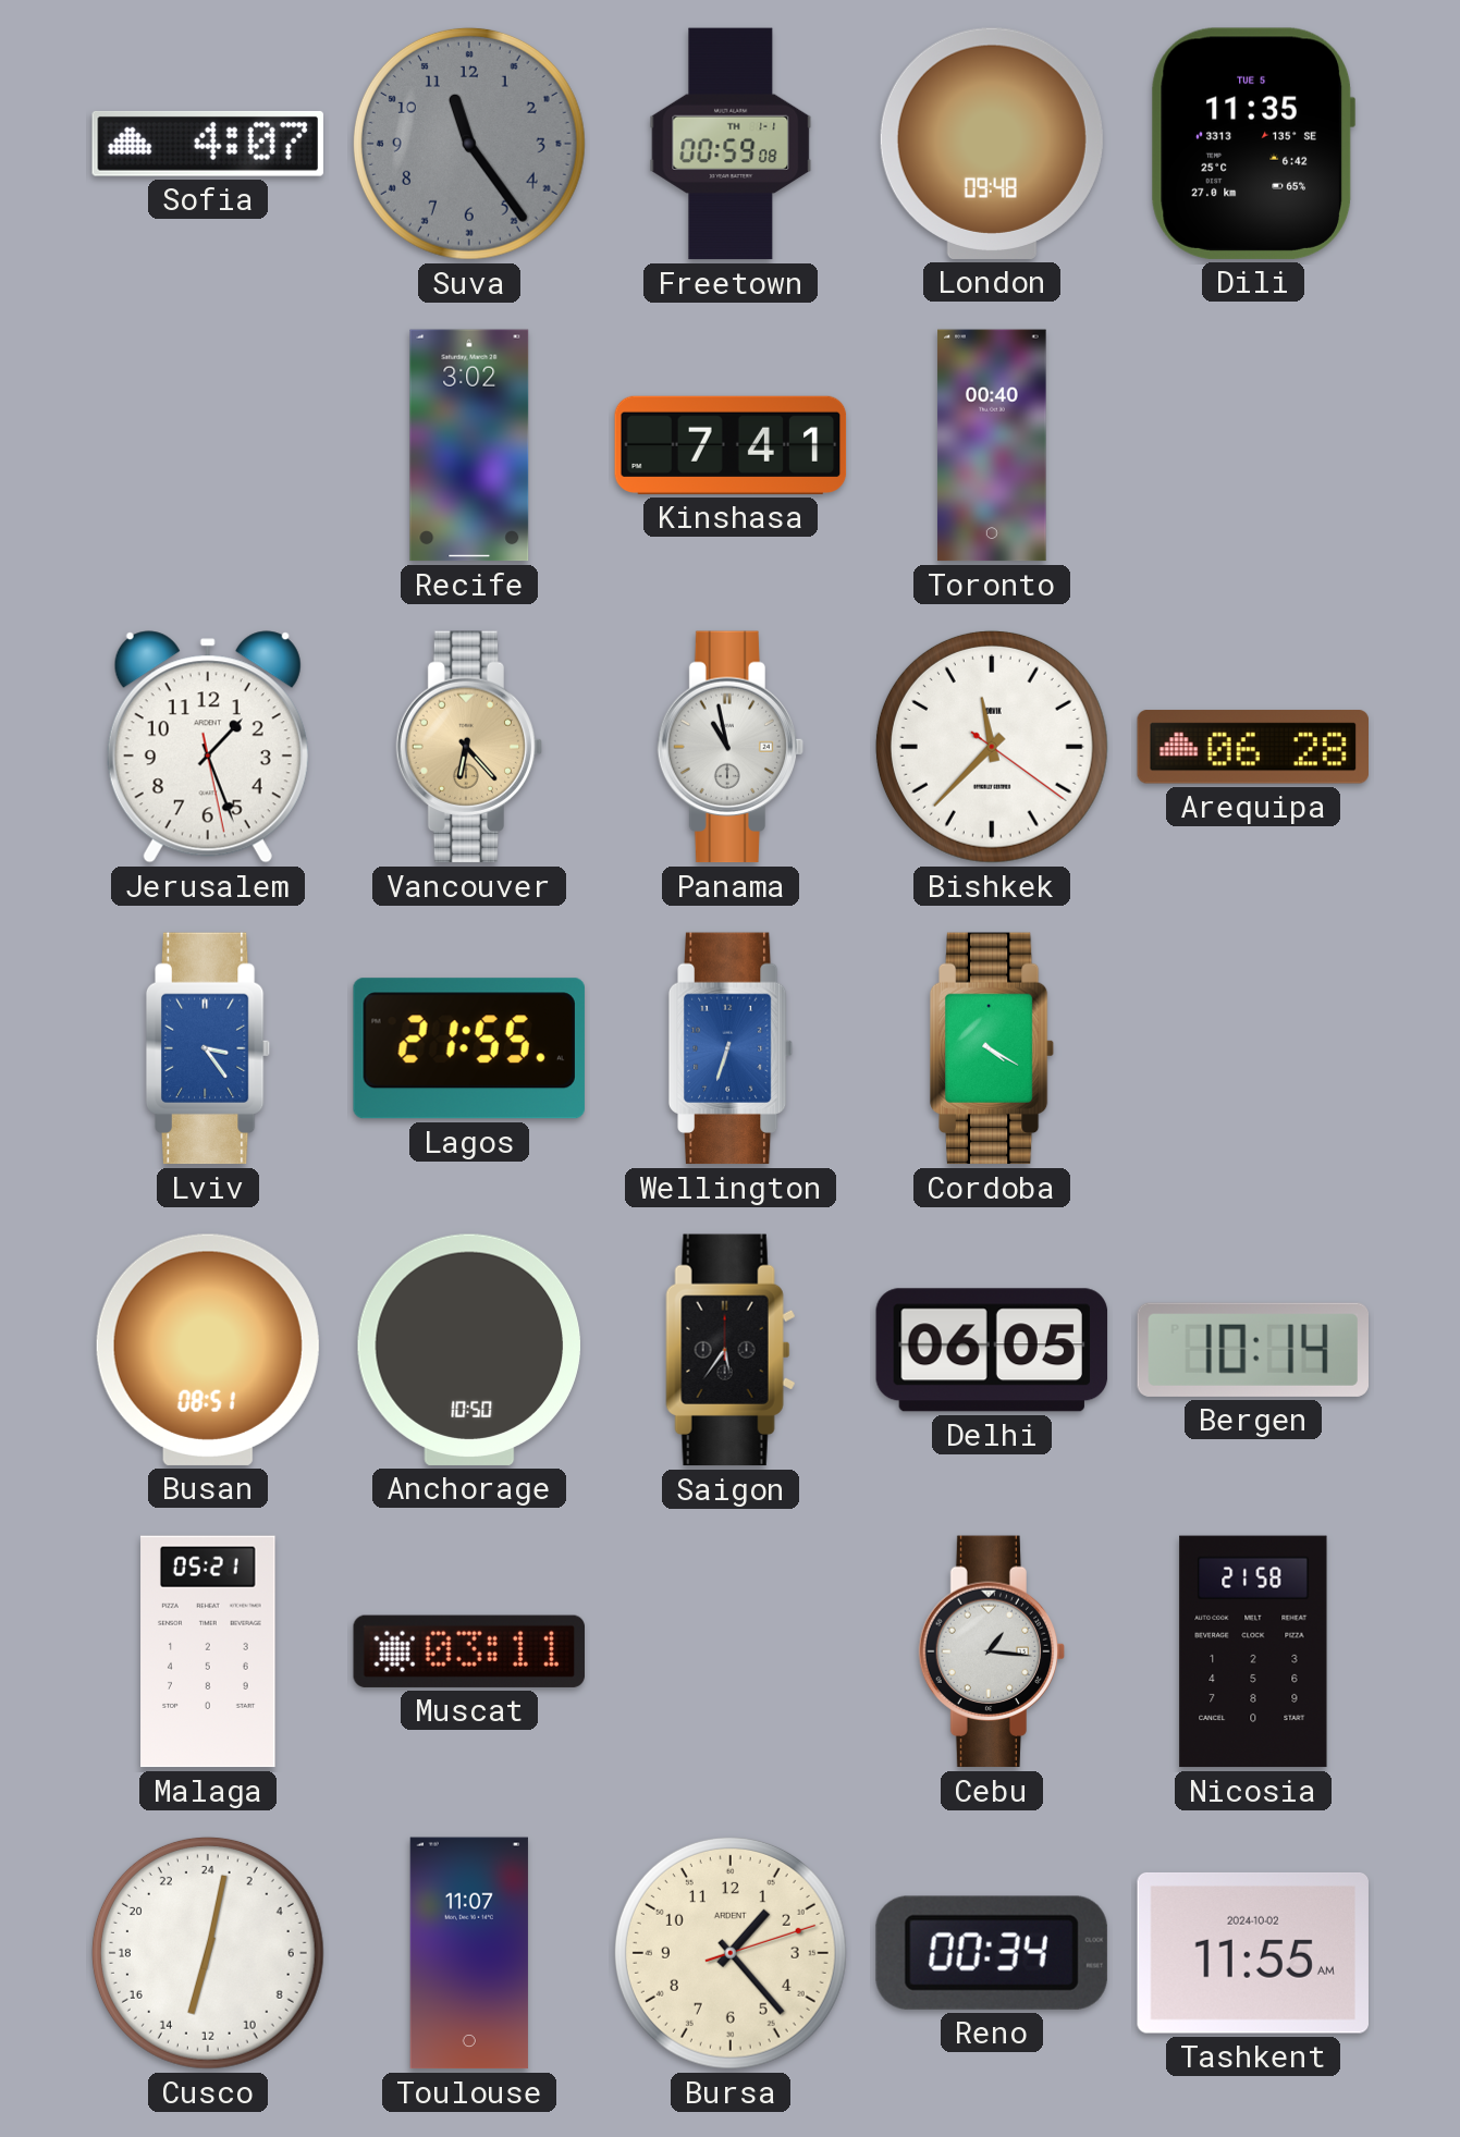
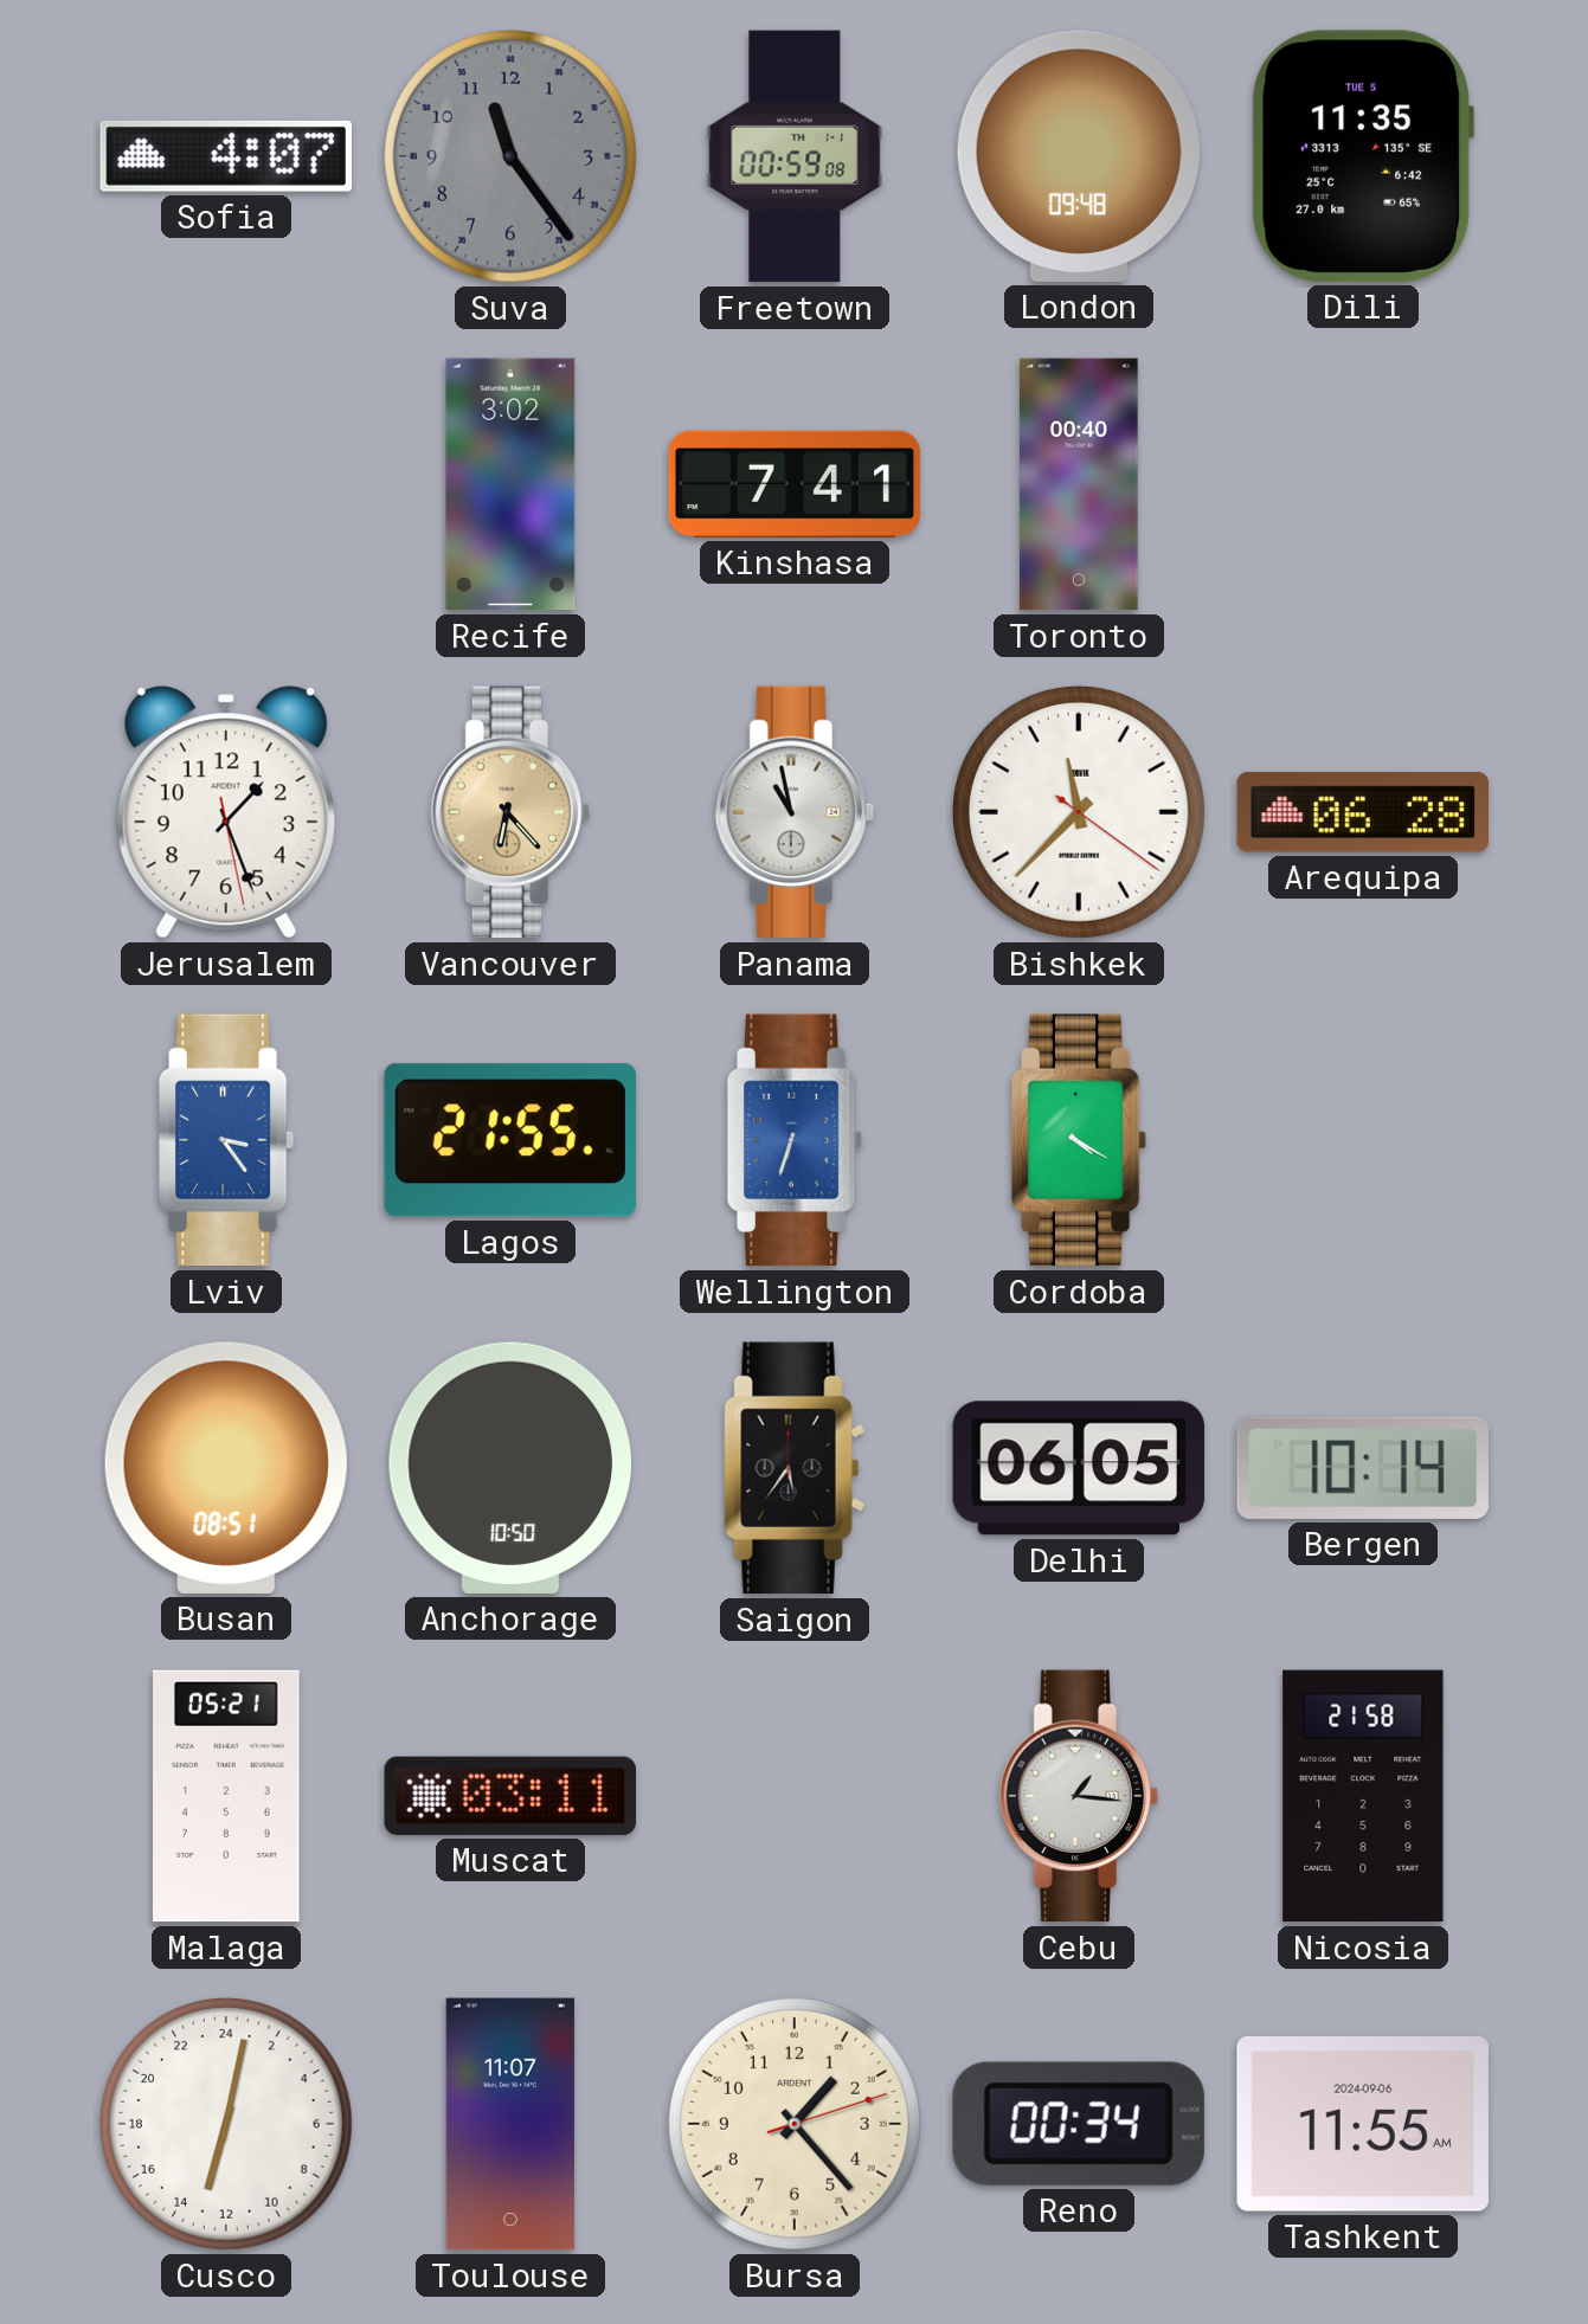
Tashkent date: 2024-10-02 -> 2024-09-06 (1363, 2124)
